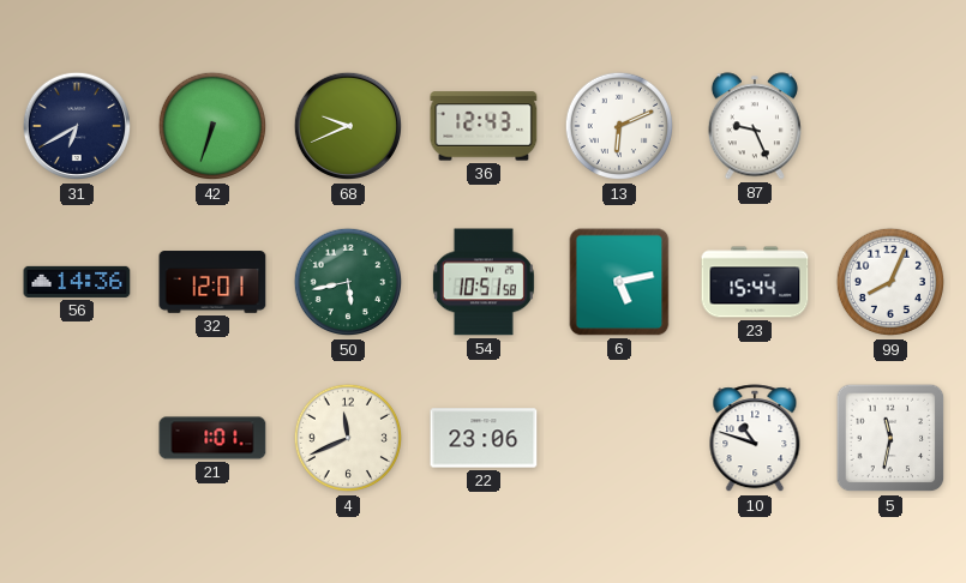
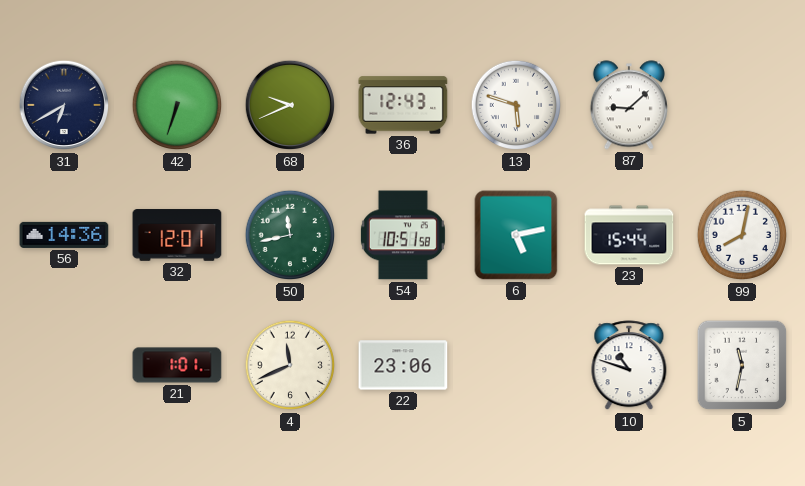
13: 6:11 -> 5:48 (516, 105)
87: 9:26 -> 9:08 (629, 105)
50: 5:43 -> 11:43 (290, 235)
99: 8:04 -> 8:02 (742, 235)
